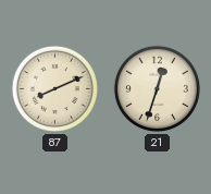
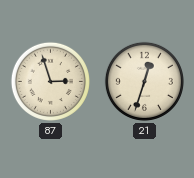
87: 8:11 -> 2:57 (50, 81)
